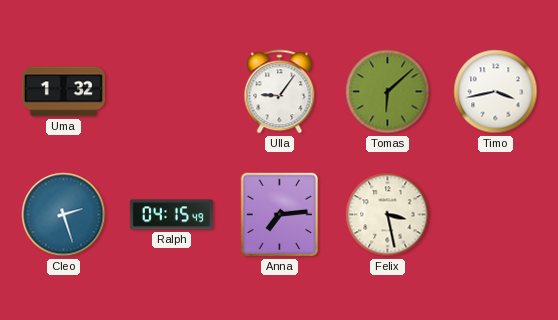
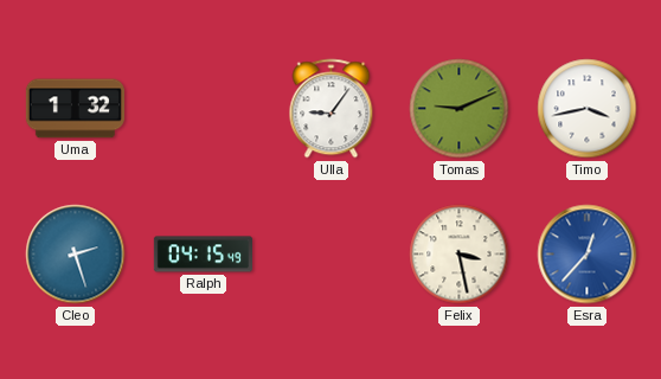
Tomas: 6:08 -> 9:11 (460, 109)
Anna: 7:14 -> none (280, 215)
Esra: none -> 12:37 (588, 255)
